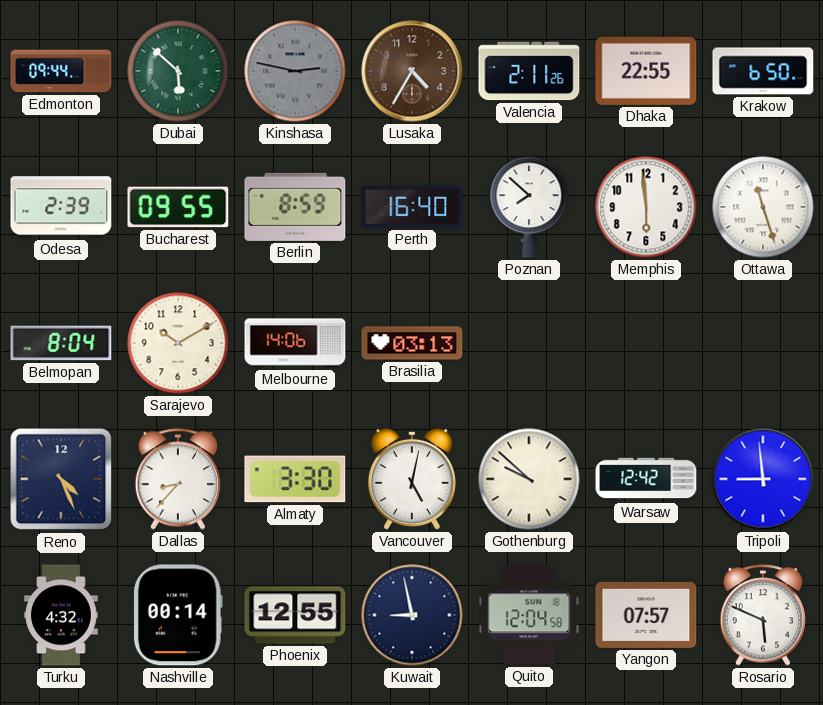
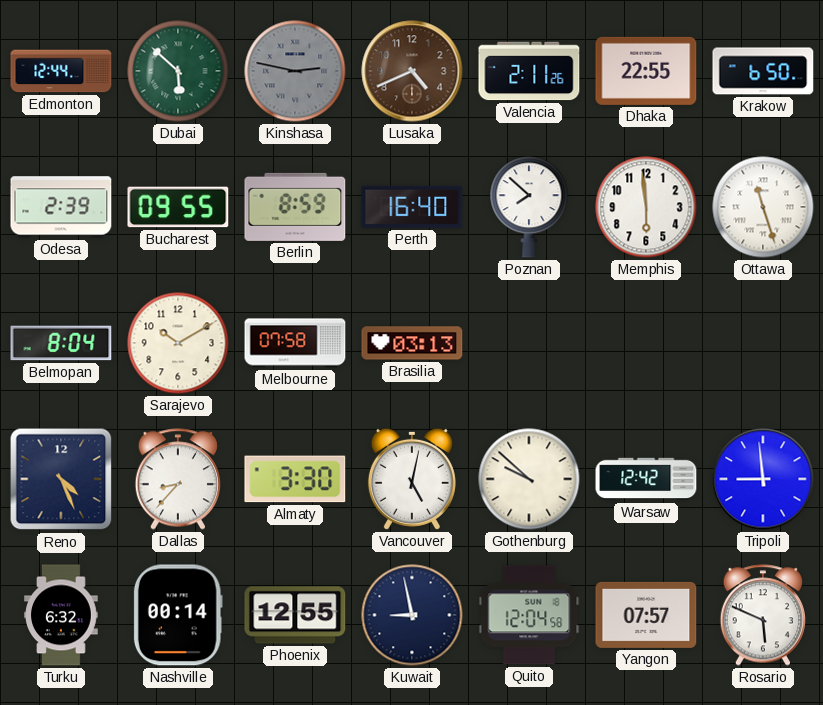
Edmonton: 09:44 -> 12:44 (61, 71)
Lusaka: 4:35 -> 4:41 (412, 71)
Melbourne: 14:06 -> 07:58 (295, 343)
Turku: 4:32 -> 6:32 (62, 615)
